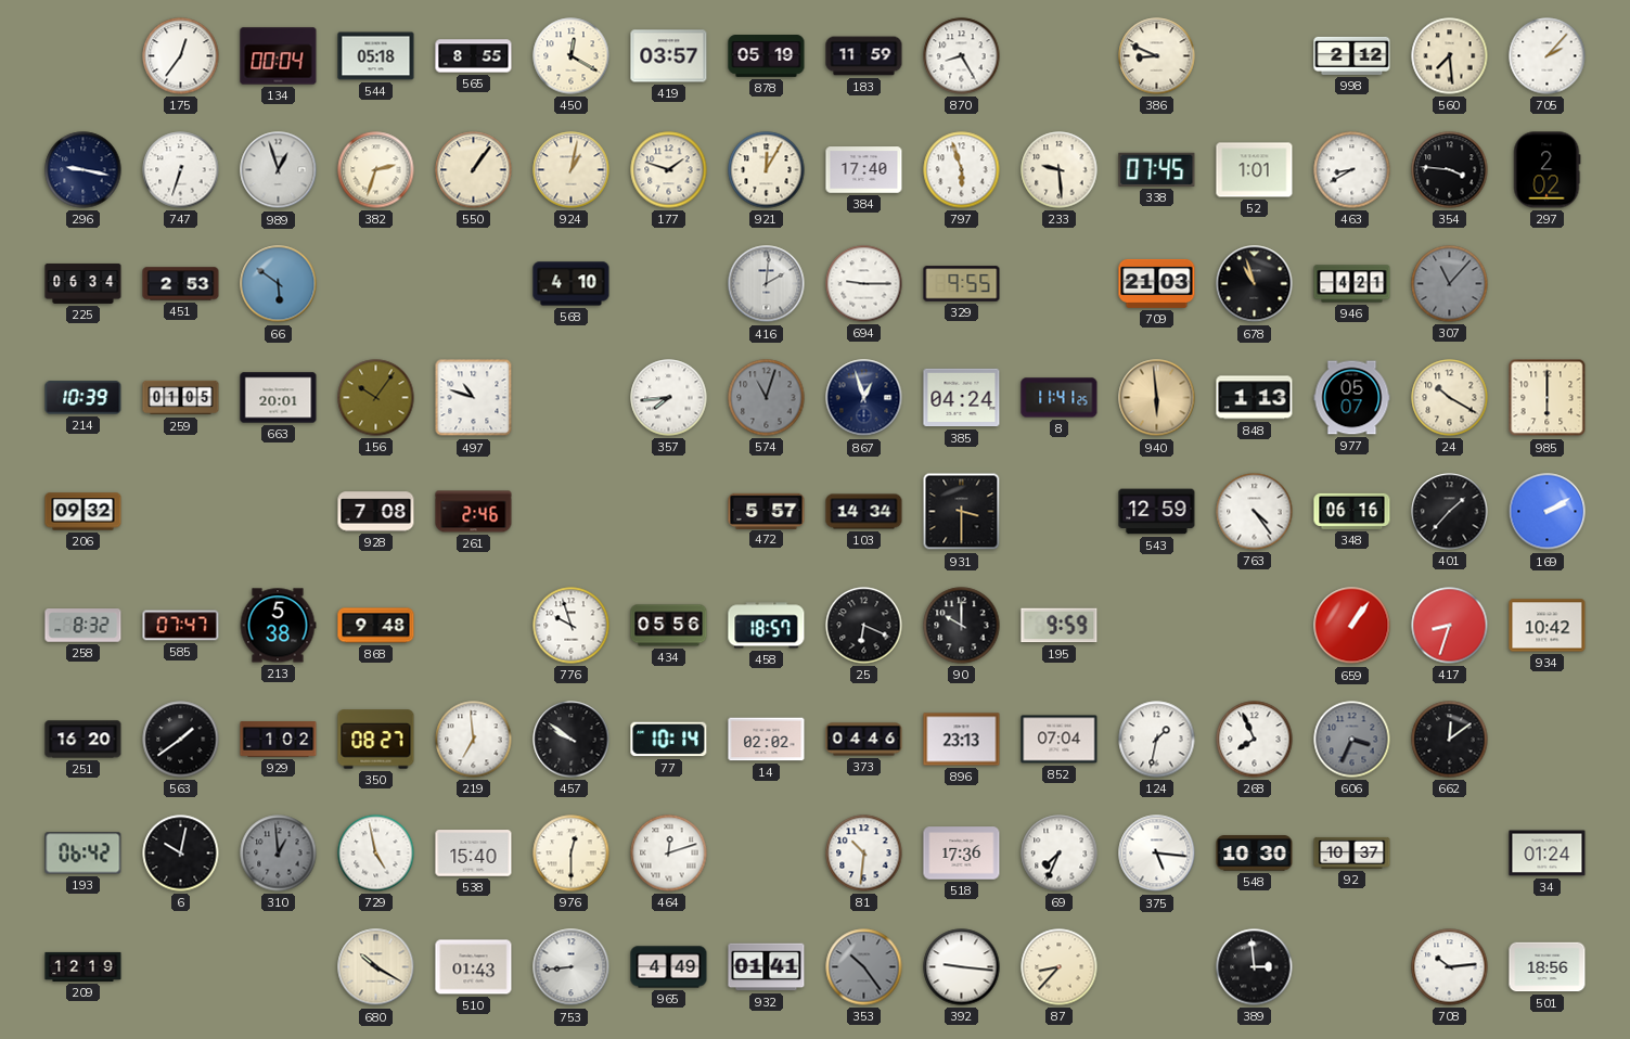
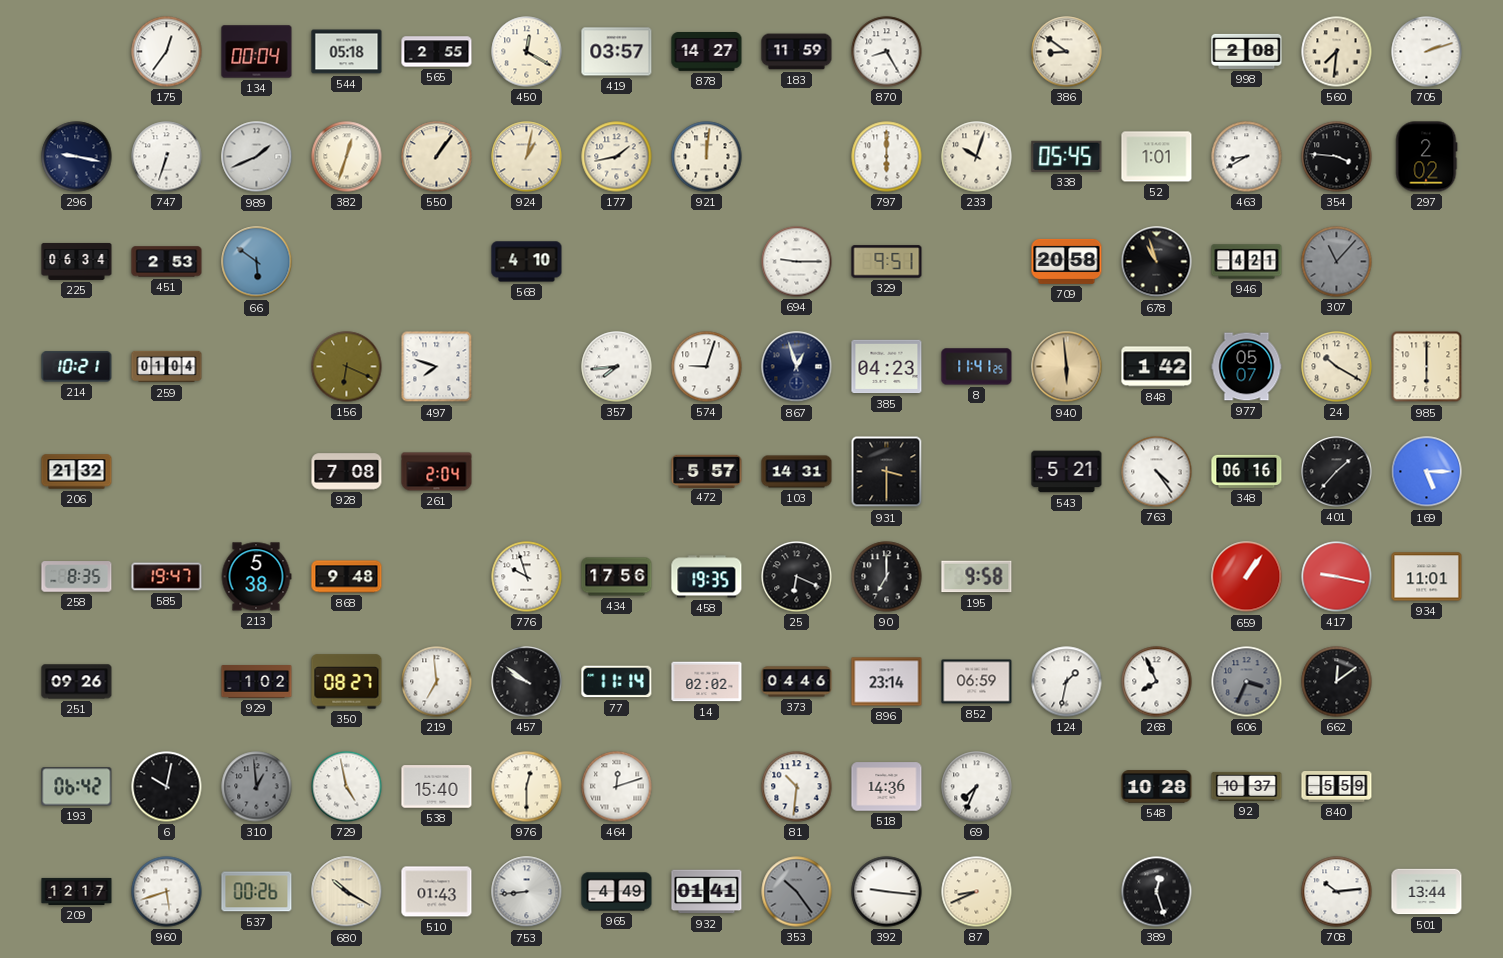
565: 8:55 -> 2:55 (437, 52)
878: 05:19 -> 14:27 (707, 52)
386: 8:49 -> 8:51 (1067, 52)
998: 2:12 -> 2:08 (1247, 51)
560: 7:29 -> 7:31 (1337, 52)
705: 2:07 -> 2:12 (1427, 52)
989: 12:57 -> 1:41 (257, 157)
382: 2:33 -> 12:33 (347, 157)
177: 1:48 -> 1:43 (617, 157)
921: 12:05 -> 12:01 (707, 157)
384: 17:40 -> none (864, 170)
797: 5:57 -> 6:00 (887, 157)
233: 9:29 -> 10:03 (977, 157)
338: 07:45 -> 05:45 (1067, 156)
416: 2:01 -> none (767, 284)
329: 9:55 -> 9:51 (887, 262)
709: 21:03 -> 20:58 (1067, 261)
214: 10:39 -> 10:21 (77, 367)
259: 01:05 -> 01:04 (167, 367)
663: 20:01 -> none (279, 398)
156: 10:06 -> 6:19 (347, 367)
497: 10:48 -> 7:48 (437, 367)
574: 11:03 -> 9:03 (707, 367)
574 dial: grey -> white (707, 367)
385: 04:24 -> 04:23 (887, 367)
848: 1:13 -> 1:42 (1157, 367)
206: 09:32 -> 21:32 (77, 472)
261: 2:46 -> 2:04 (437, 472)
103: 14:34 -> 14:31 (797, 472)
543: 12:59 -> 5:21 (1067, 472)
169: 2:10 -> 5:15 (1427, 472)
258: 8:32 -> 8:35 (77, 577)
585: 07:47 -> 19:47 (167, 577)
434: 05:56 -> 17:56 (617, 577)
458: 18:57 -> 19:35 (707, 577)
90: 10:00 -> 7:00 (887, 577)
195: 9:59 -> 9:58 (977, 577)
417: 8:33 -> 9:17 (1337, 577)
934: 10:42 -> 11:01 (1427, 577)
251: 16:20 -> 09:26 (77, 682)
563: 1:39 -> none (181, 740)
77: 10:14 -> 11:14 (617, 682)
896: 23:13 -> 23:14 (887, 682)
852: 07:04 -> 06:59 (977, 682)
518: 17:36 -> 14:36 (887, 787)
375: 5:16 -> none (1157, 854)
548: 10:30 -> 10:28 (1157, 787)
840: none -> 5:59 (1337, 787)
34: 01:24 -> none (1548, 854)
209: 12:19 -> 12:17 (77, 891)
960: none -> 5:42 (167, 892)
537: none -> 00:26 (257, 892)
87: 8:37 -> 8:41 (977, 892)
389: 2:59 -> 12:27 (1157, 892)
501: 18:56 -> 13:44 (1427, 892)
